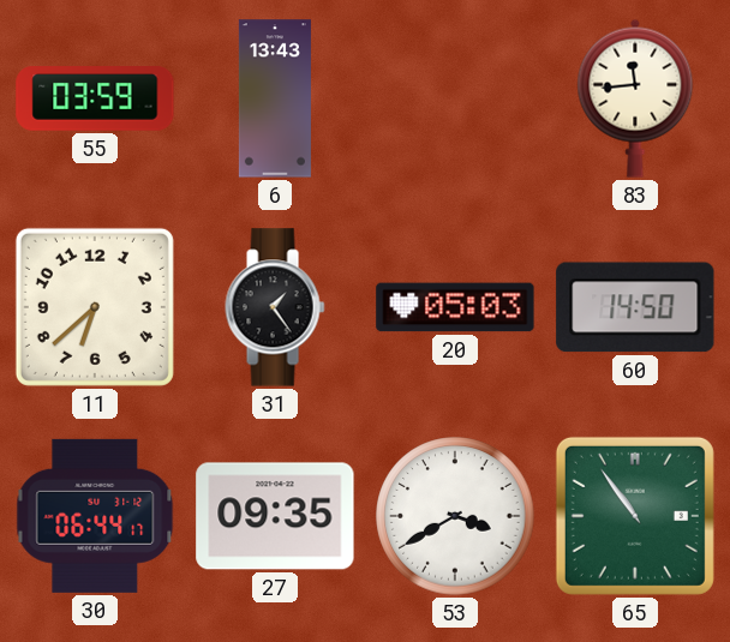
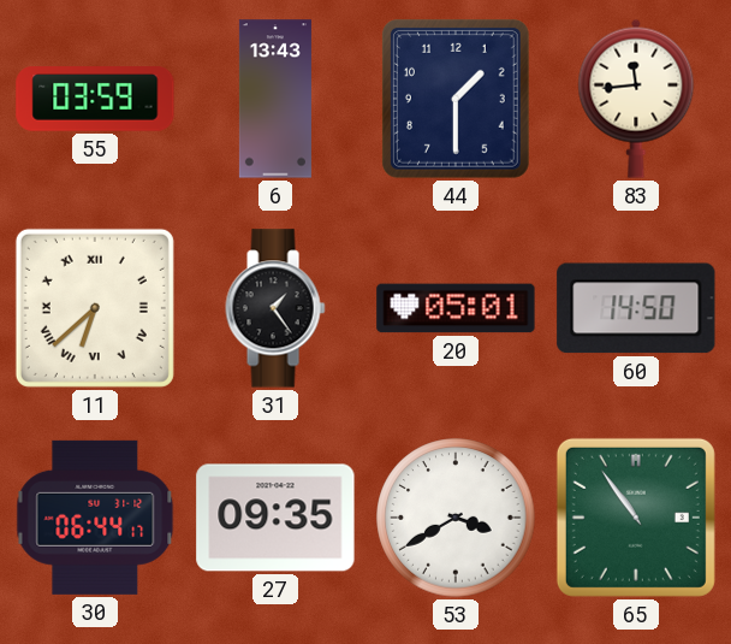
44: none -> 1:30 (456, 99)
11 numerals: Arabic -> Roman (95, 308)
20: 05:03 -> 05:01 (456, 308)
